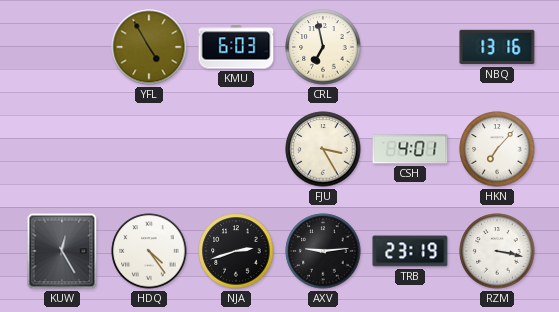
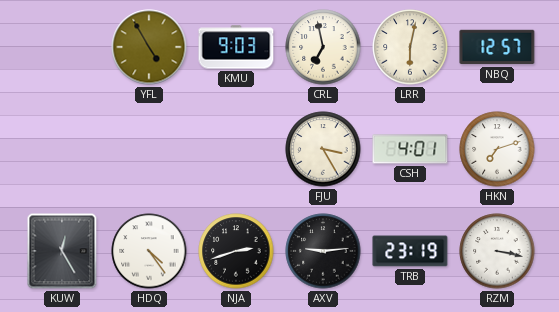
KMU: 6:03 -> 9:03 (236, 47)
LRR: none -> 6:02 (410, 47)
NBQ: 13:16 -> 12:57 (497, 47)
HKN: 7:07 -> 7:12 (497, 149)
